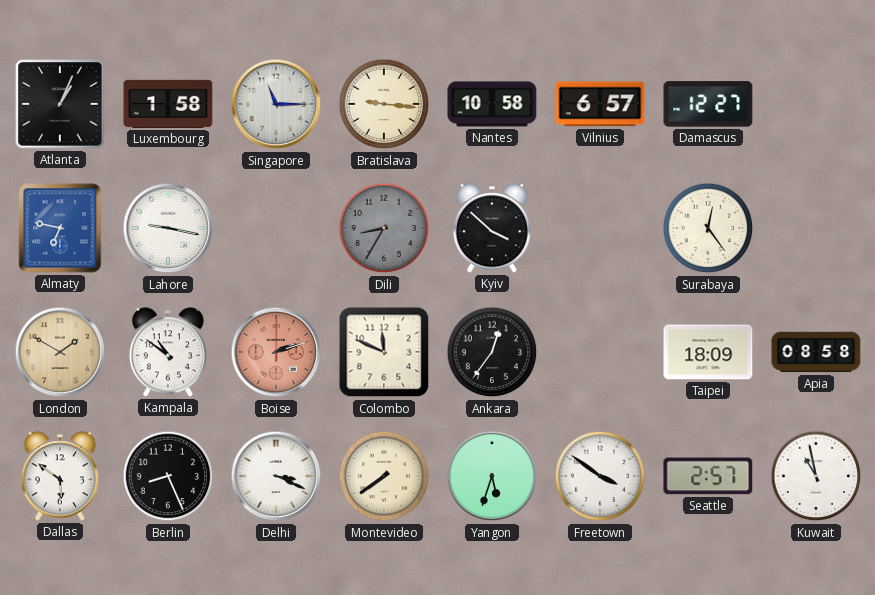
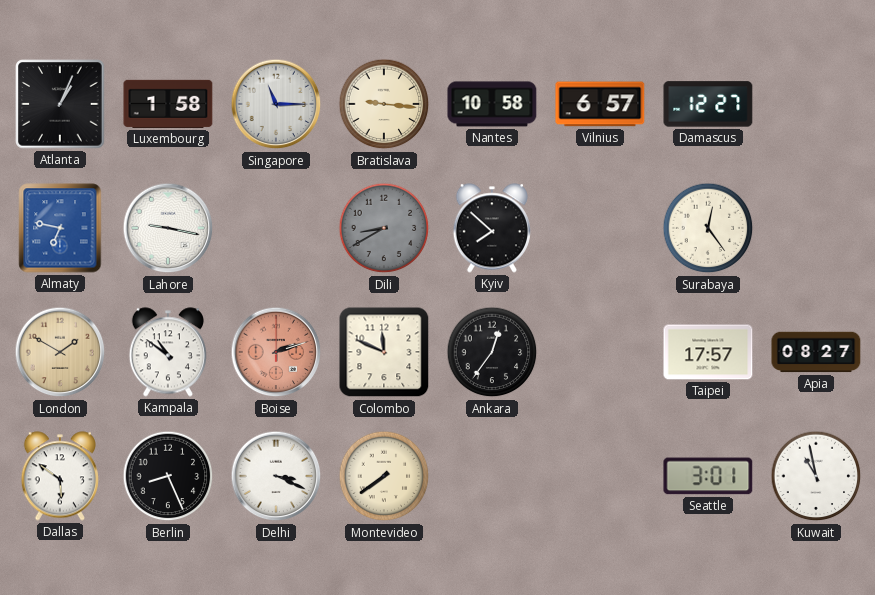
Dili: 8:35 -> 8:40 (384, 228)
Kyiv: 3:52 -> 7:52 (491, 228)
Taipei: 18:09 -> 17:57 (708, 352)
Apia: 08:58 -> 08:27 (816, 352)
Yangon: 5:33 -> none (492, 476)
Freetown: 3:51 -> none (600, 476)
Seattle: 2:57 -> 3:01 (708, 476)
